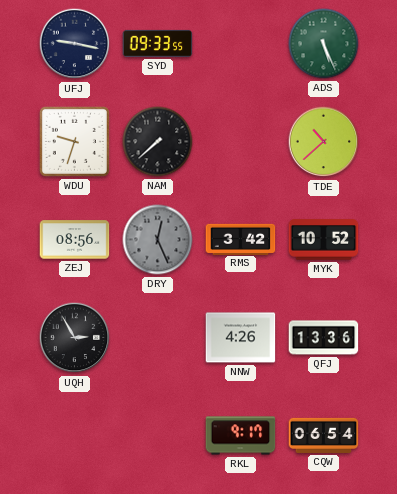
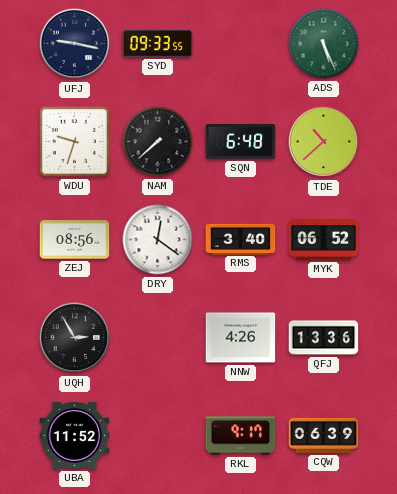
SQN: none -> 6:48 (241, 142)
DRY: 12:26 -> 12:21 (158, 240)
DRY dial: grey -> white (158, 240)
RMS: 3:42 -> 3:40 (241, 239)
MYK: 10:52 -> 06:52 (324, 240)
UBA: none -> 11:52 (75, 435)
CQW: 06:54 -> 06:39 (324, 435)
